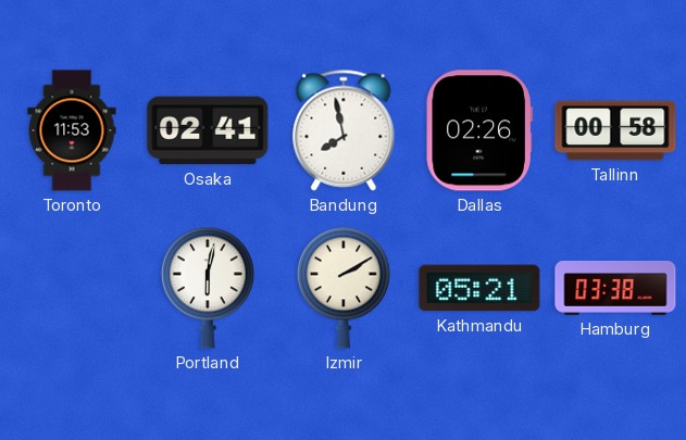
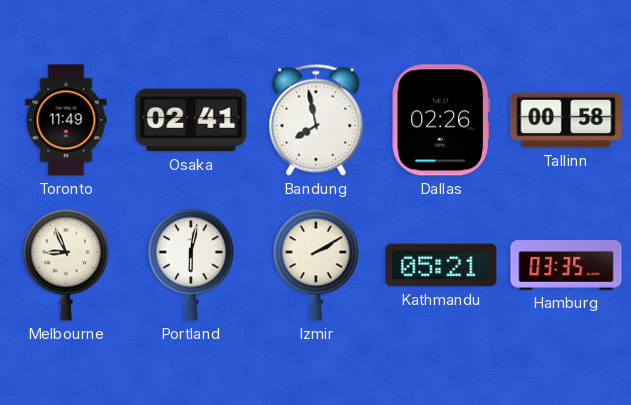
Toronto: 11:53 -> 11:49 (66, 120)
Melbourne: none -> 8:56 (66, 265)
Hamburg: 03:38 -> 03:35 (566, 265)
